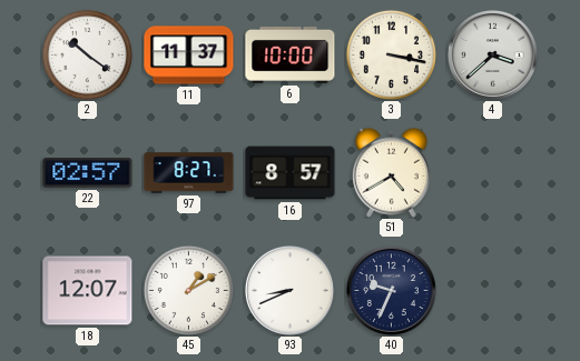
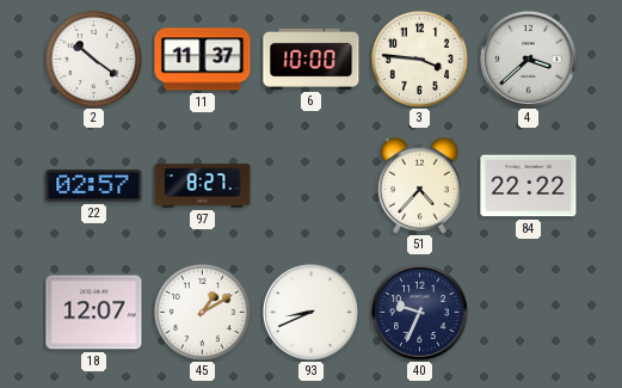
3: 3:17 -> 3:46 (419, 58)
16: 8:57 -> none (291, 173)
51: 4:40 -> 4:37 (419, 185)
84: none -> 22:22 (529, 186)
